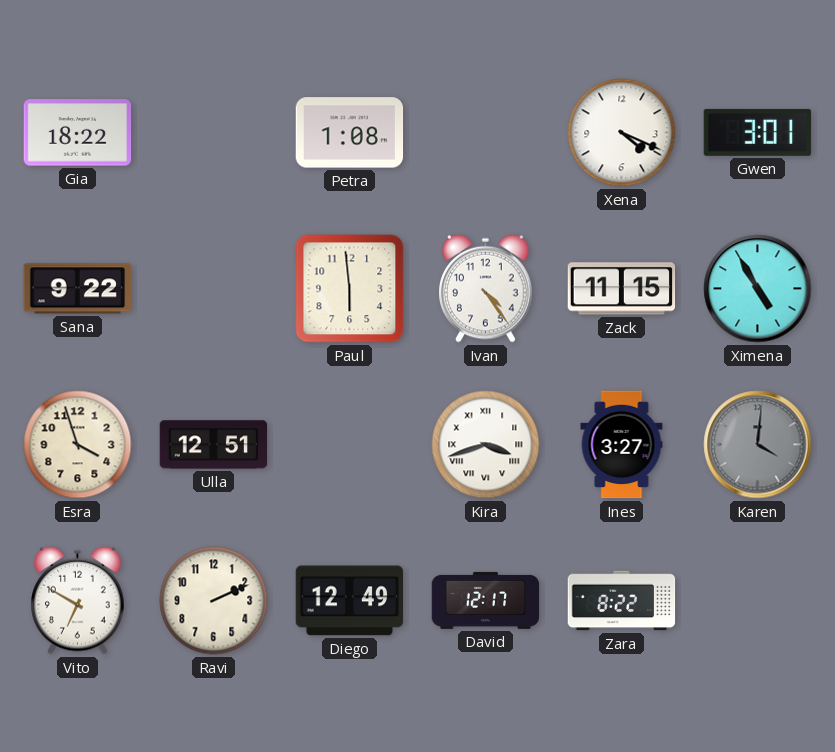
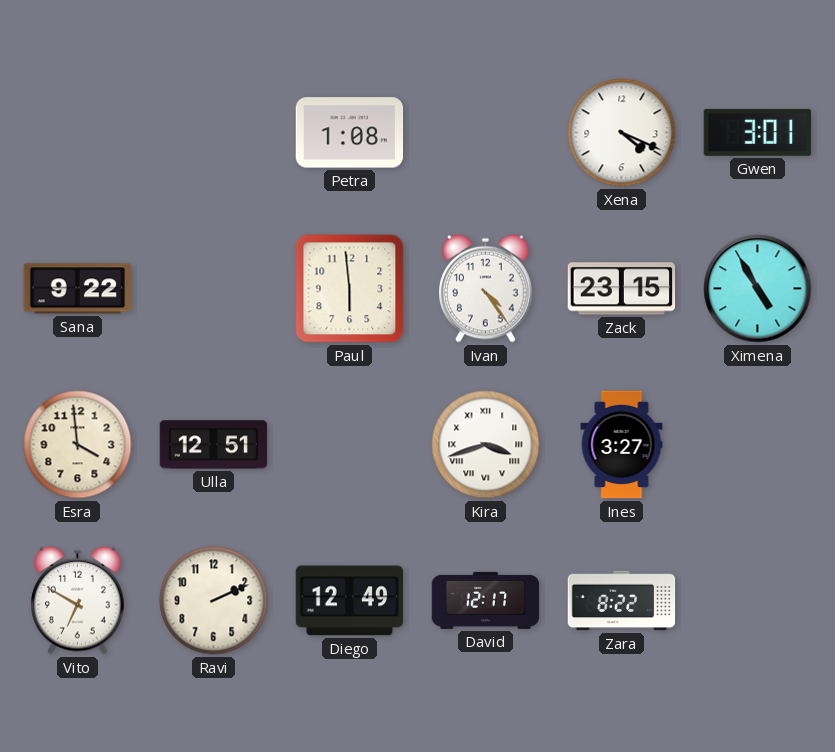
Gia: 18:22 -> none (78, 133)
Zack: 11:15 -> 23:15 (622, 289)
Esra: 3:57 -> 3:59 (78, 445)
Karen: 4:01 -> none (758, 445)
